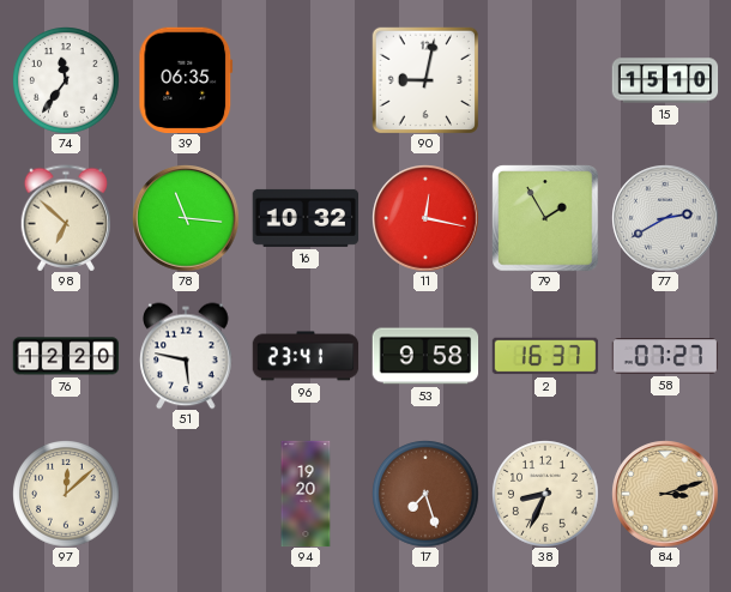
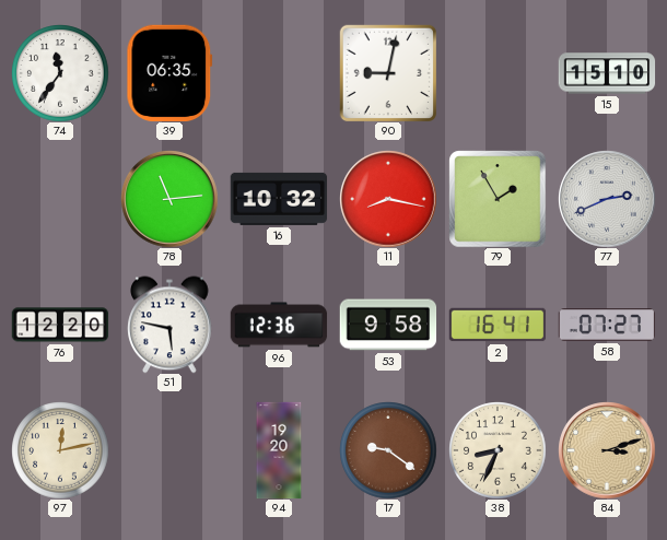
98: 6:52 -> none (66, 218)
78: 11:16 -> 11:14 (169, 199)
11: 12:17 -> 8:17 (388, 199)
77: 2:40 -> 2:41 (607, 199)
96: 23:41 -> 12:36 (279, 325)
2: 16:37 -> 16:41 (498, 325)
97: 12:08 -> 12:13 (60, 450)
17: 7:27 -> 9:21 (388, 450)
